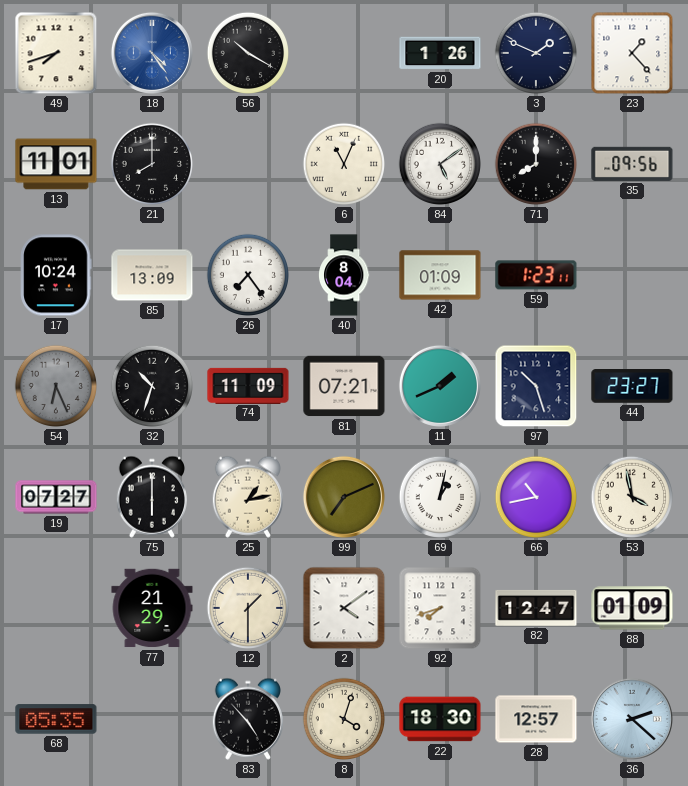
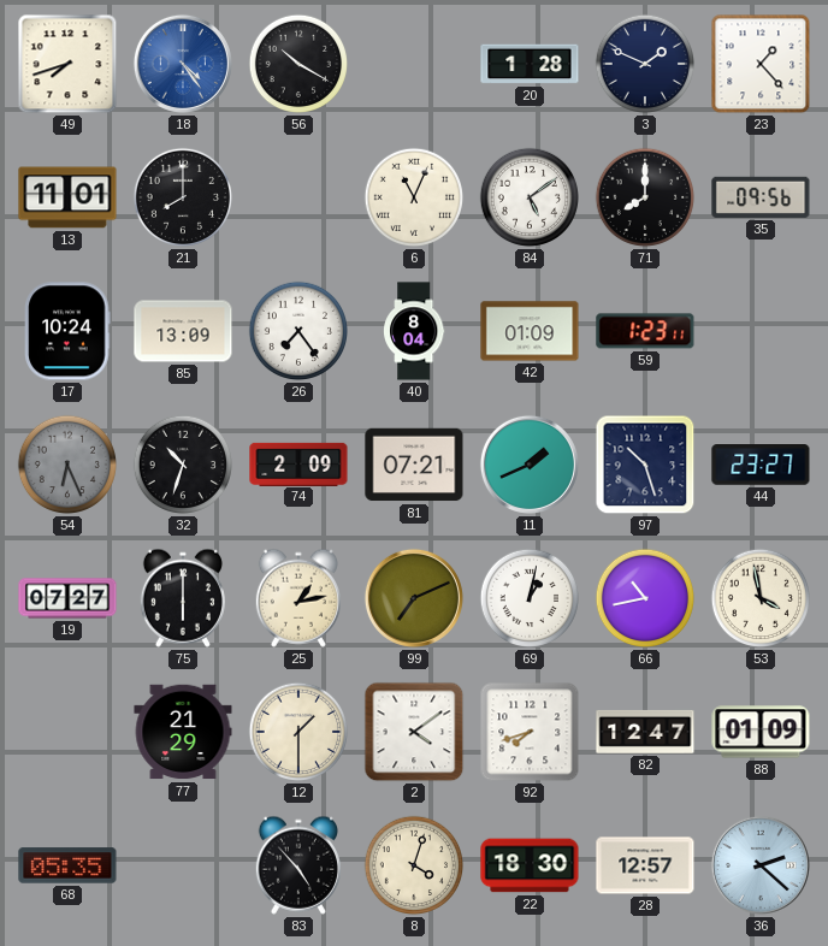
20: 1:26 -> 1:28 (530, 64)
74: 11:09 -> 2:09 (298, 463)
